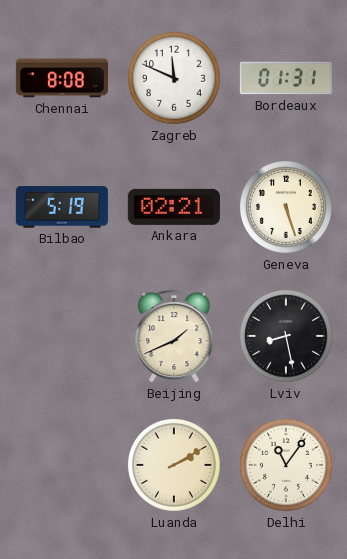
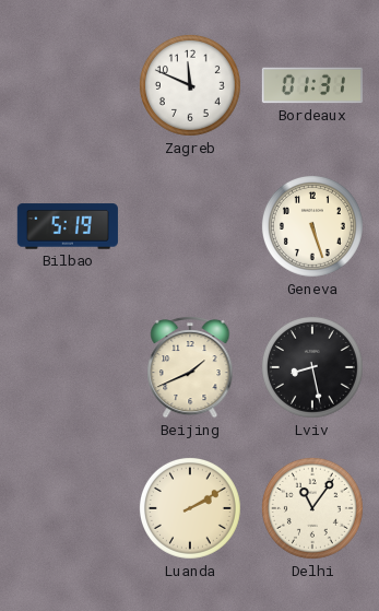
Chennai: 8:08 -> none (62, 78)
Ankara: 02:21 -> none (174, 207)
